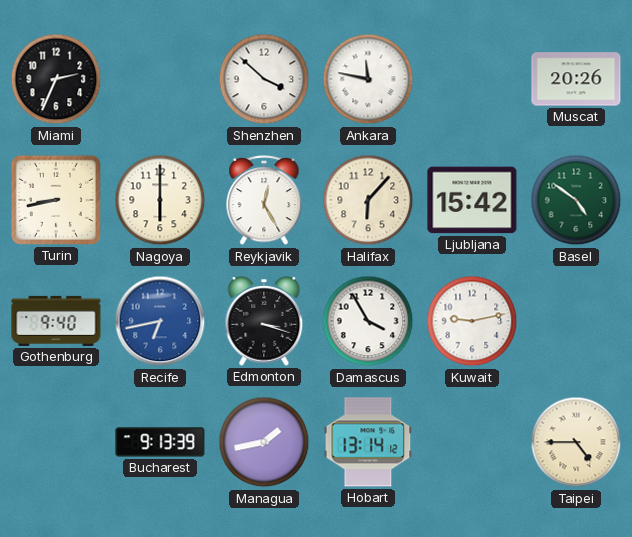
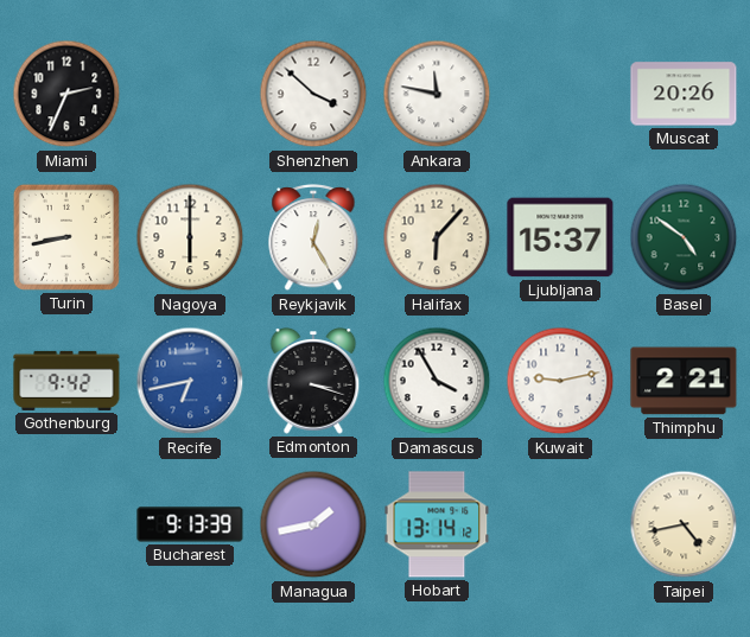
Ljubljana: 15:42 -> 15:37 (560, 237)
Gothenburg: 9:40 -> 9:42 (66, 381)
Thimphu: none -> 2:21 (684, 381)
Taipei: 4:45 -> 4:43 (684, 524)
